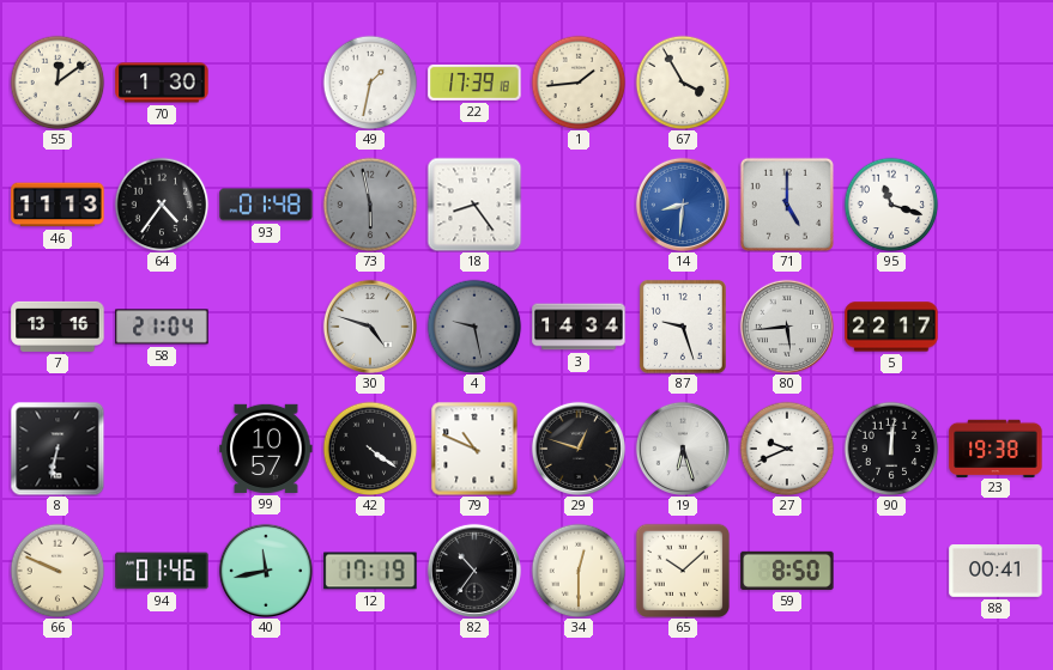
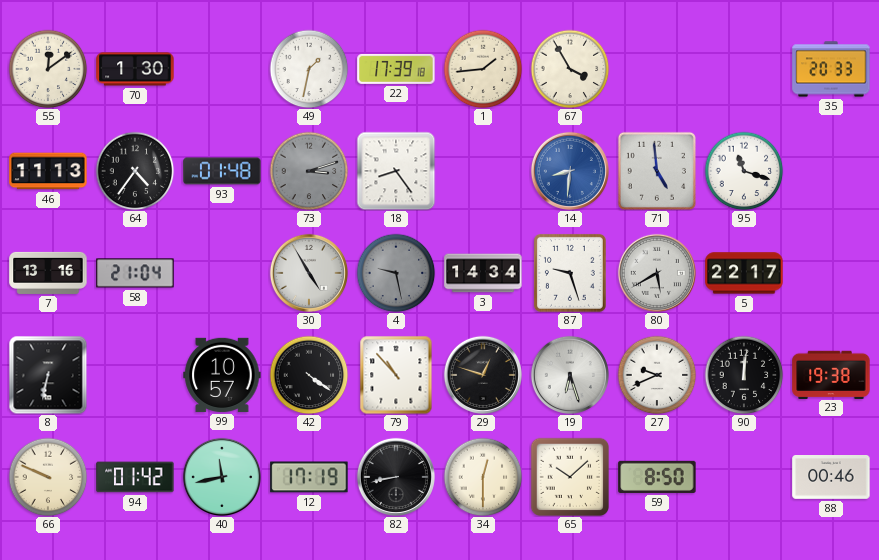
35: none -> 20:33 (831, 69)
73: 5:58 -> 3:12 (309, 171)
71: 5:00 -> 4:59 (657, 171)
30: 4:48 -> 4:55 (309, 273)
80: 5:44 -> 5:40 (657, 273)
79: 10:49 -> 10:53 (396, 375)
94: 01:46 -> 01:42 (135, 477)
82: 10:36 -> 8:43 (396, 477)
88: 00:41 -> 00:46 (831, 478)
